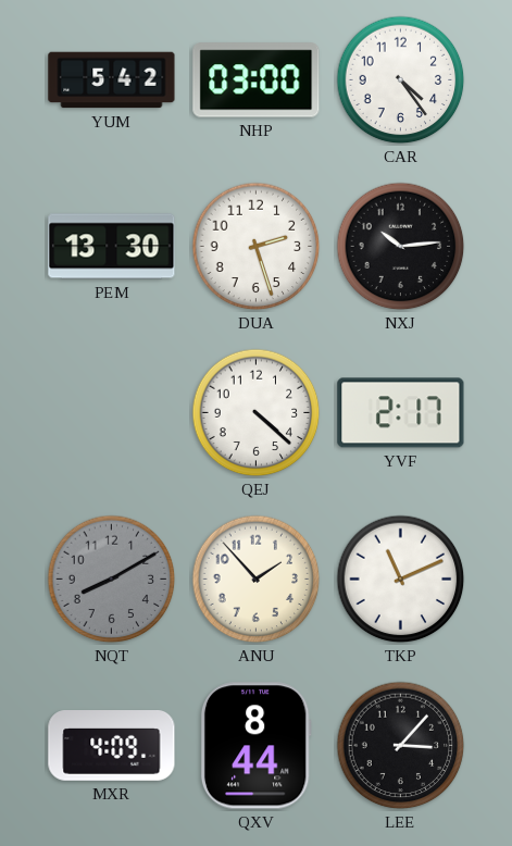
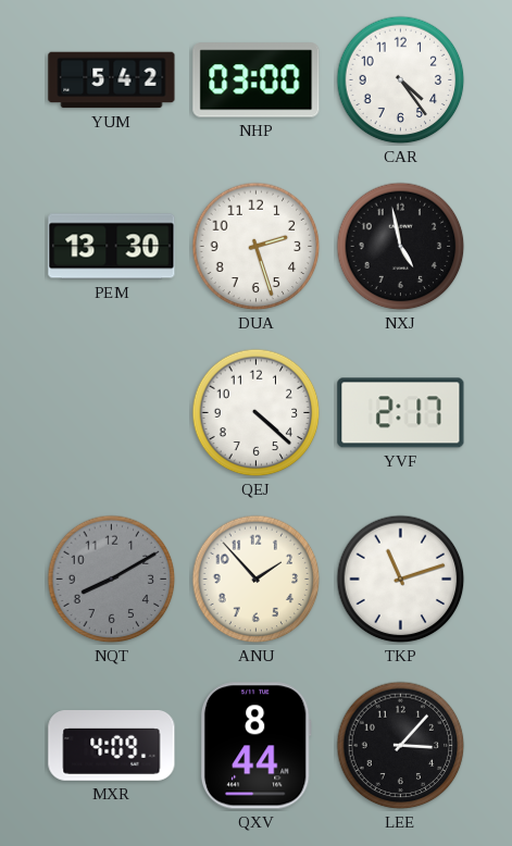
NXJ: 10:14 -> 4:58 (401, 247)
TKP: 11:11 -> 11:12 (401, 580)
